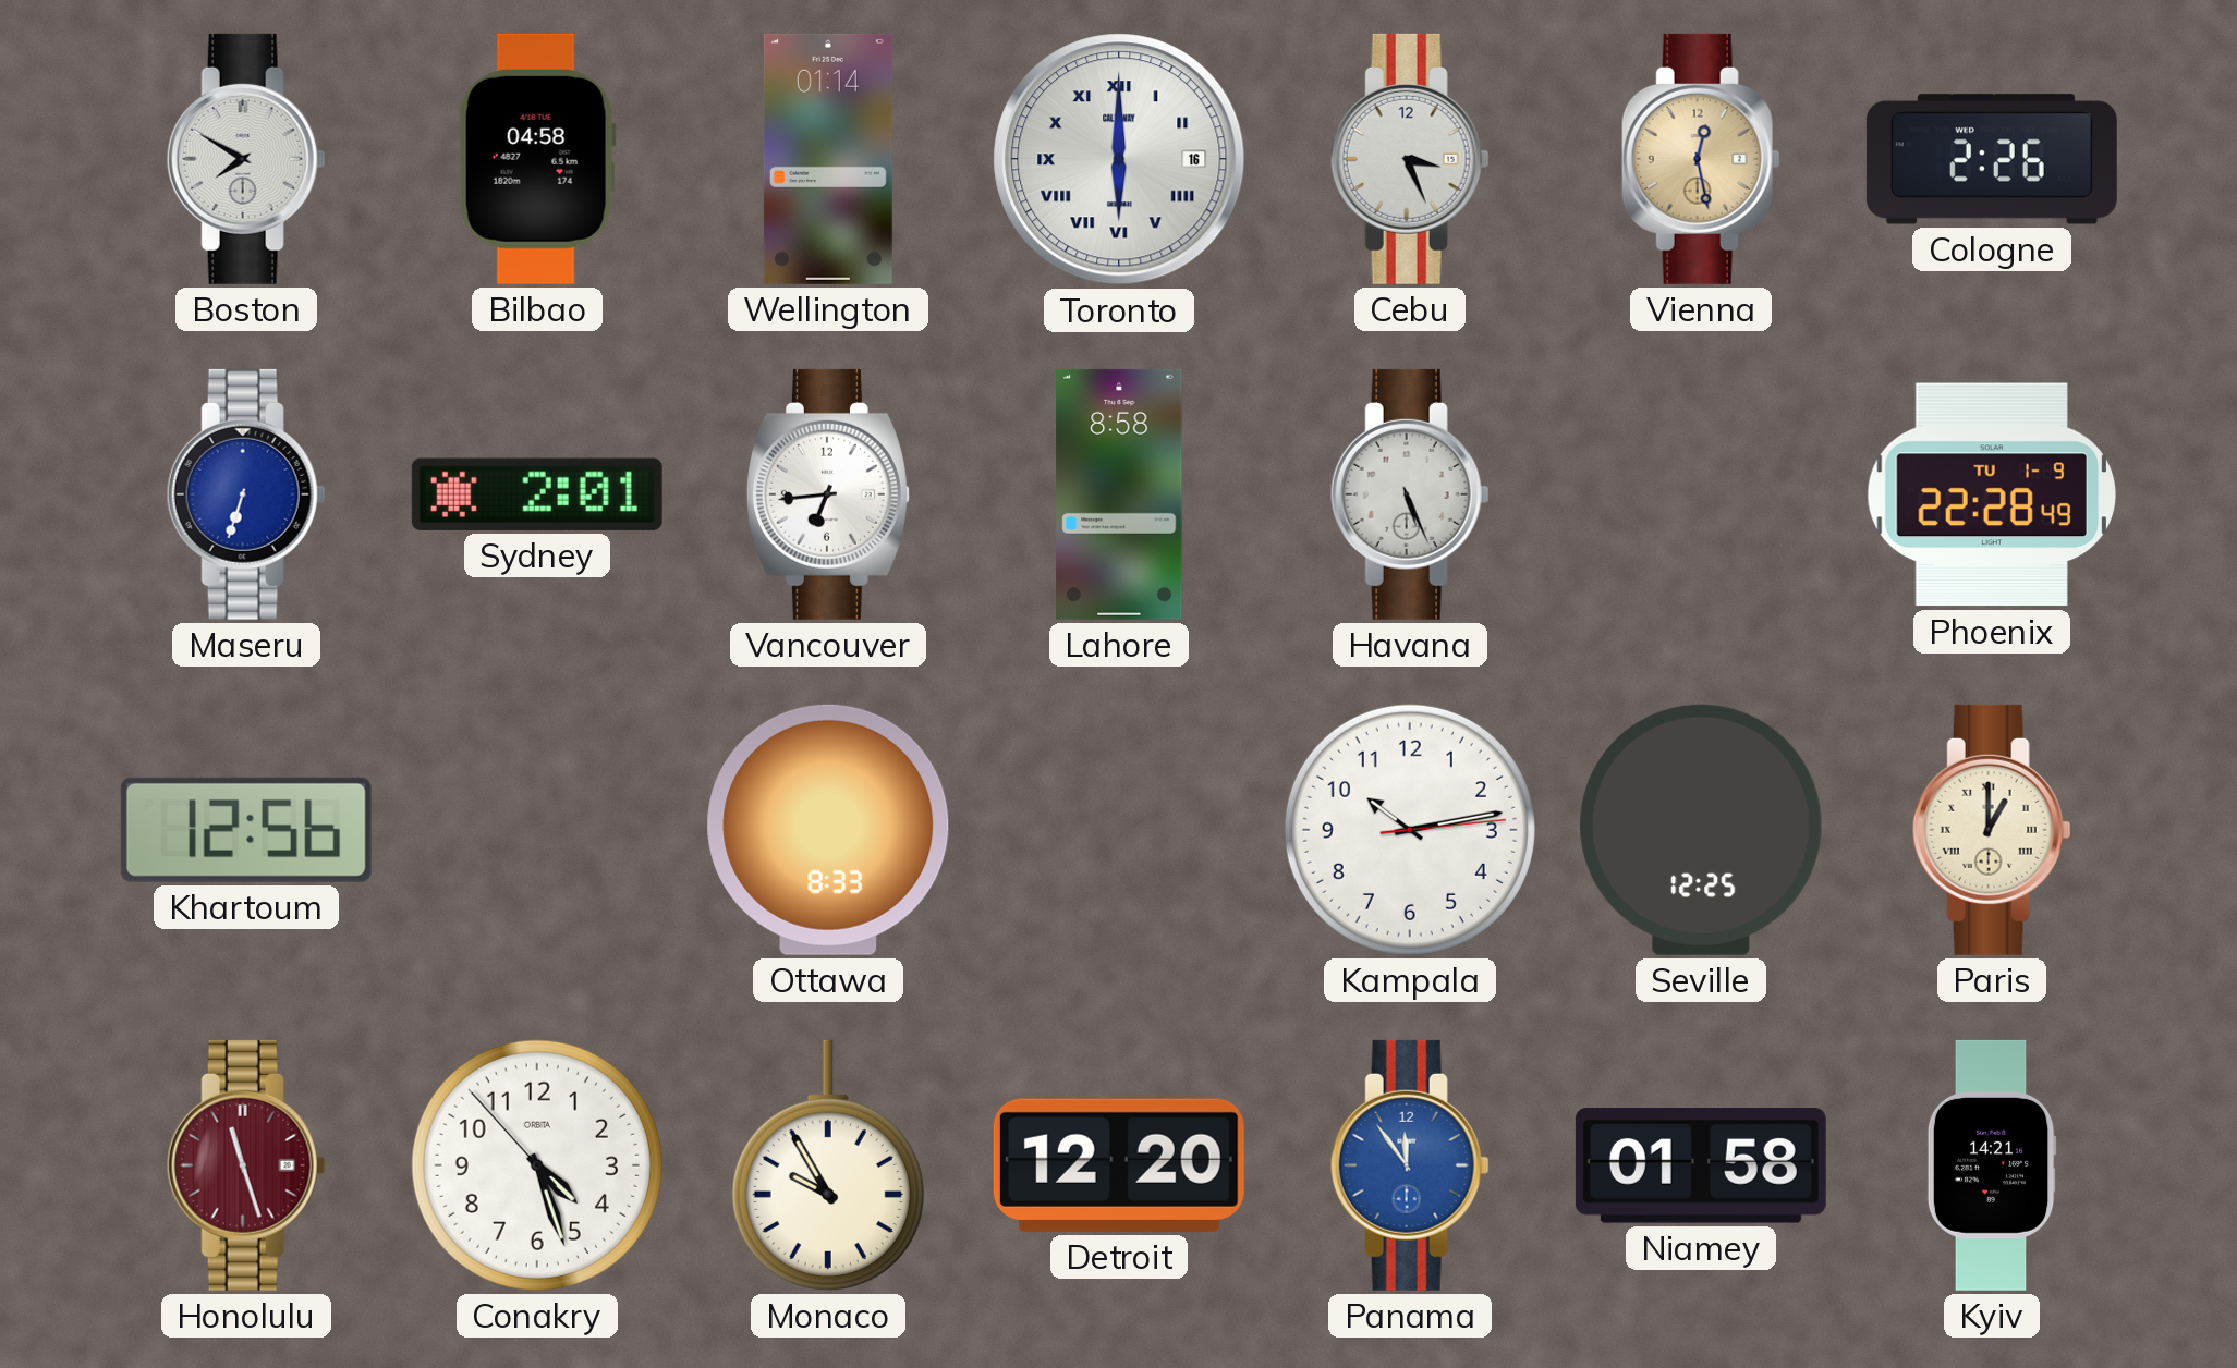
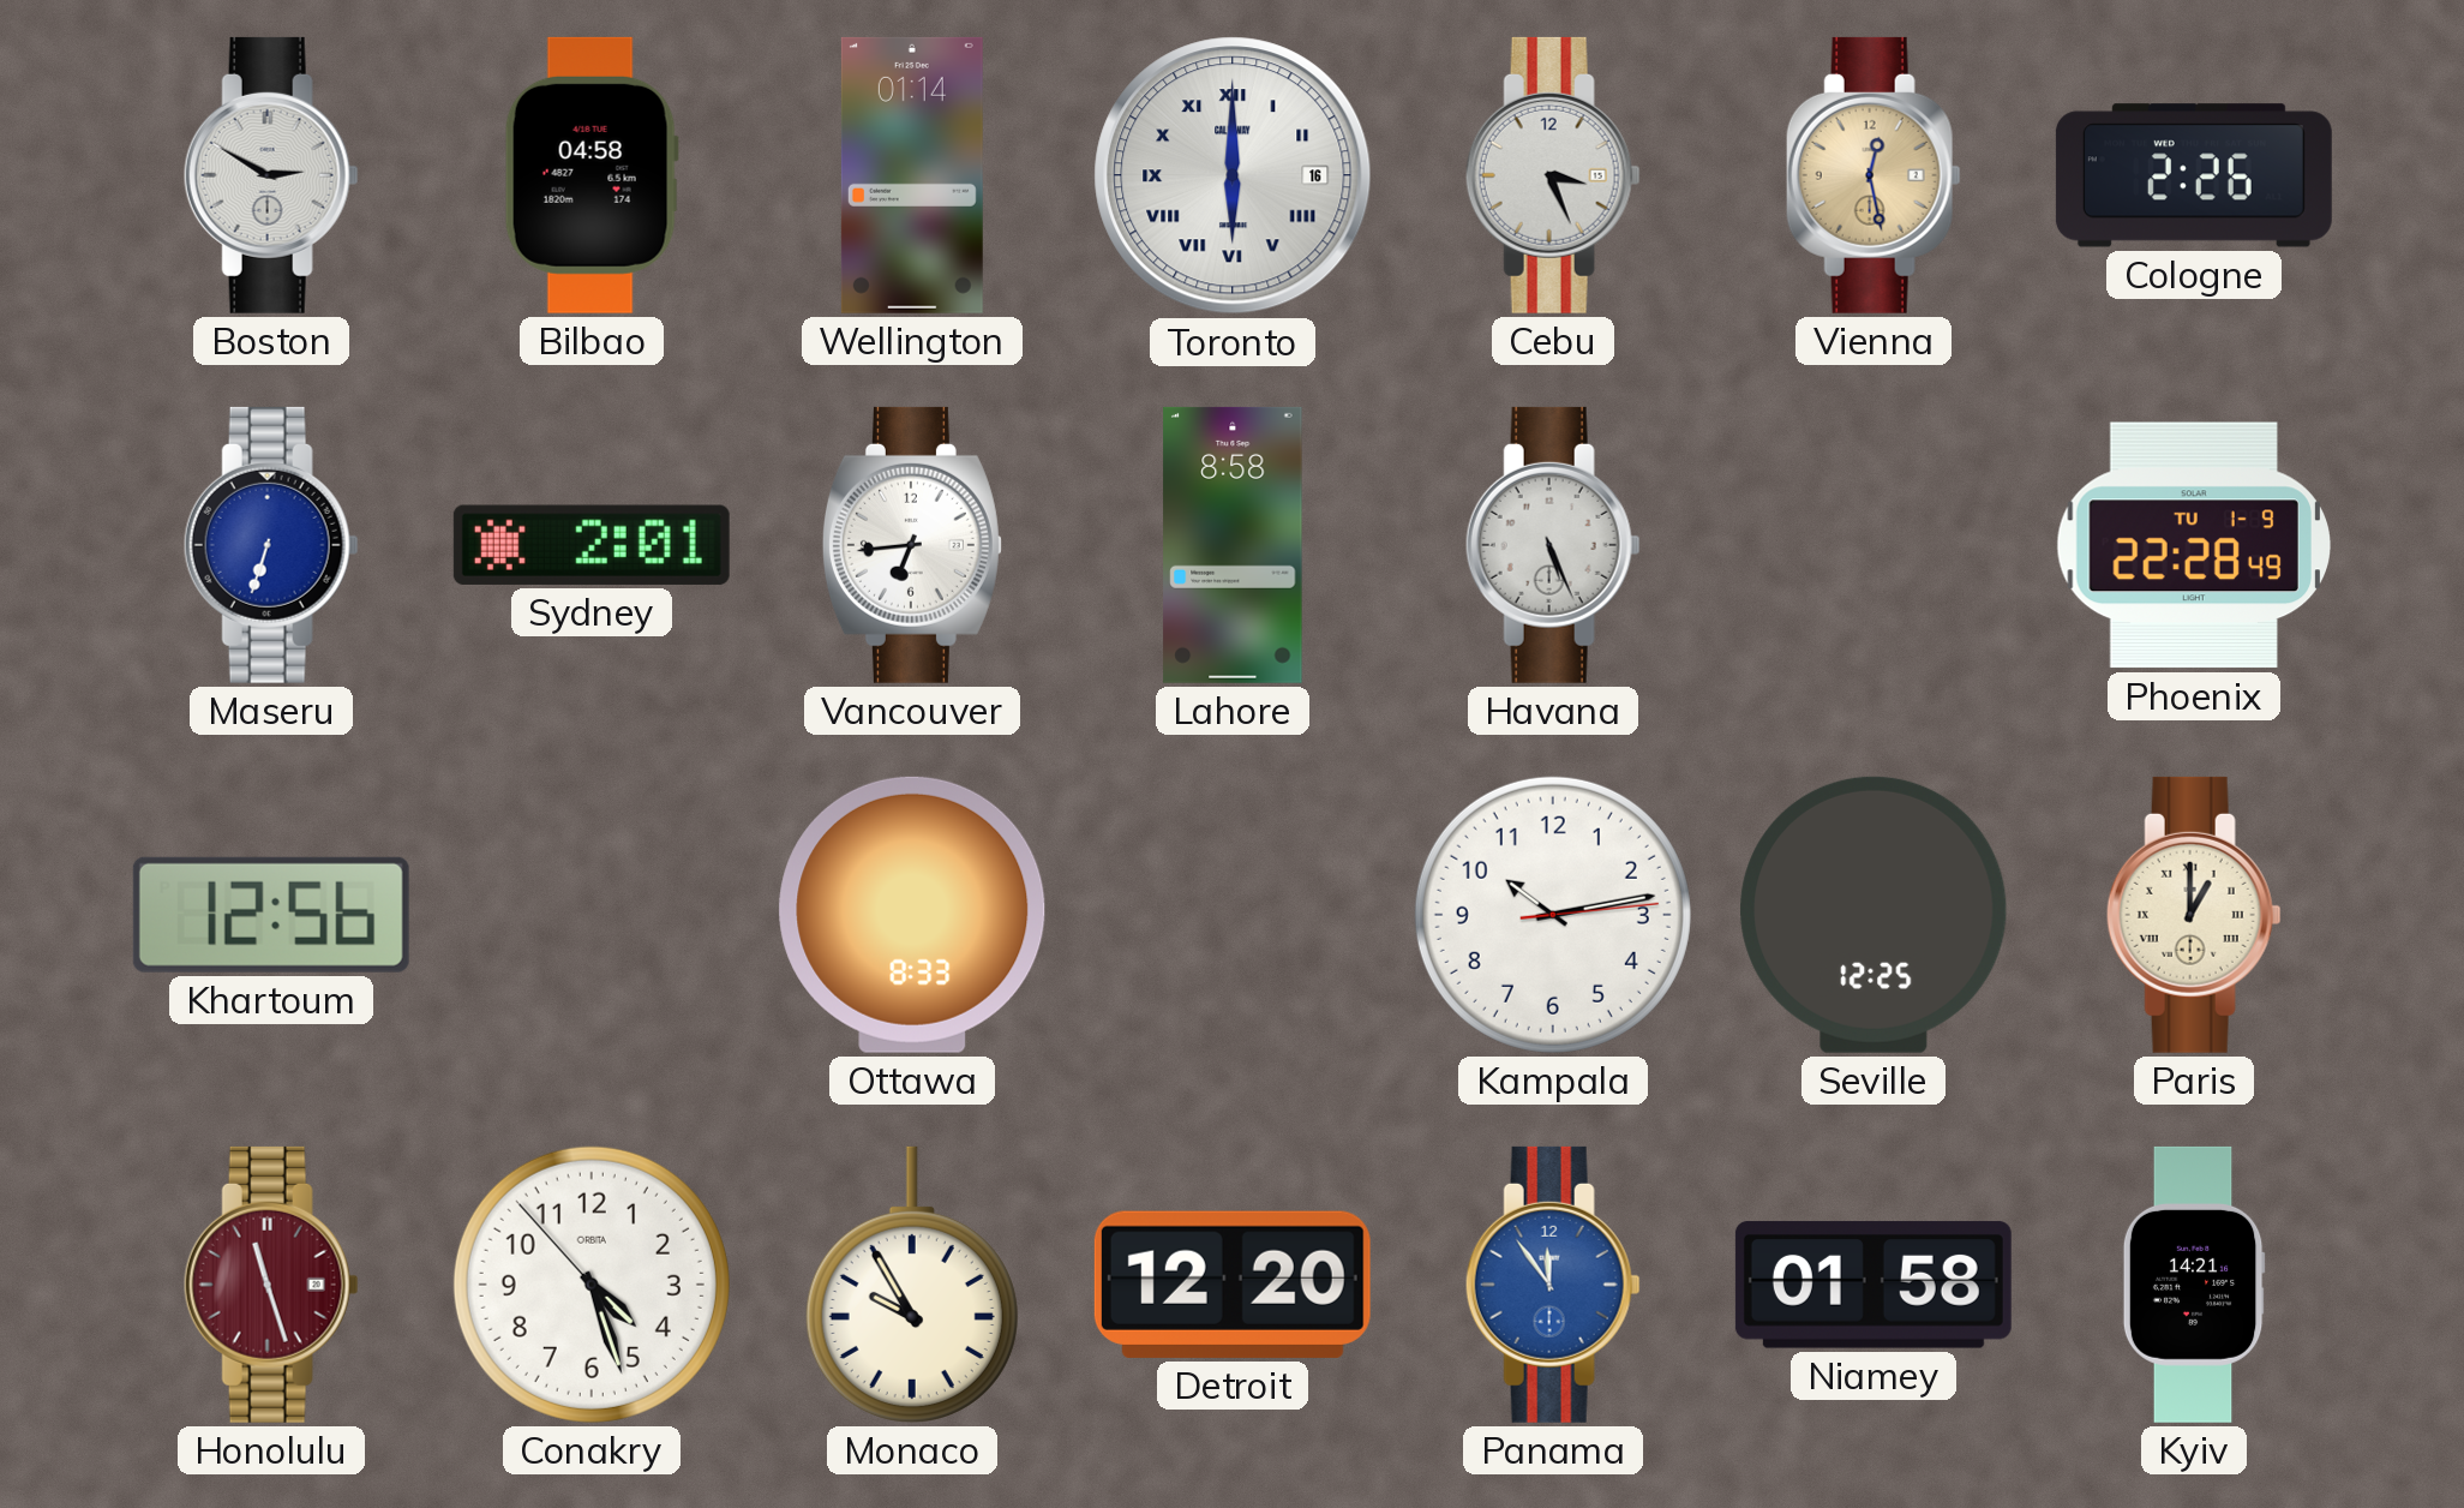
Boston: 7:50 -> 2:50 (271, 175)
